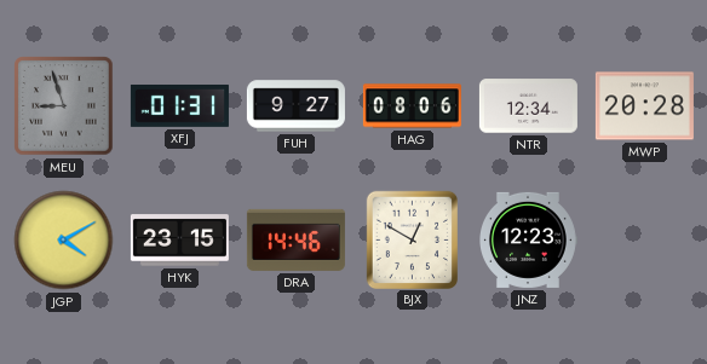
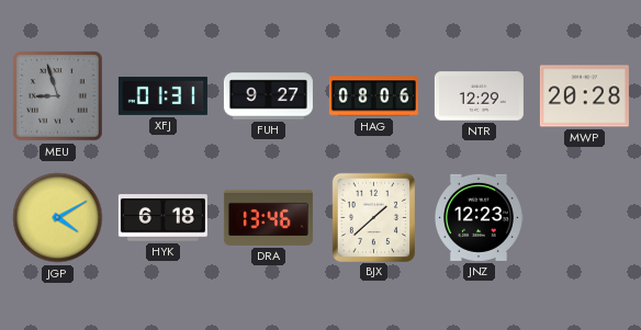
NTR: 12:34 -> 12:29 (479, 96)
HYK: 23:15 -> 6:18 (162, 218)
DRA: 14:46 -> 13:46 (268, 217)
BJX: 12:50 -> 1:38 (373, 217)
